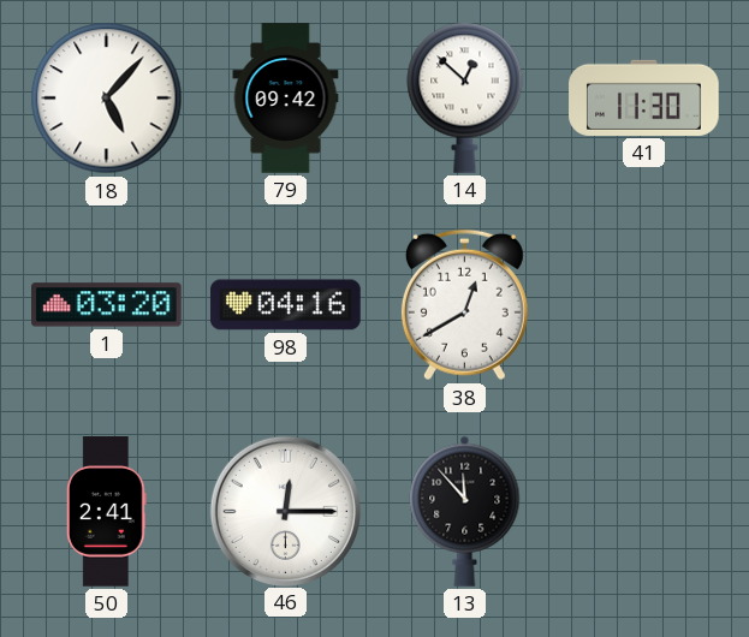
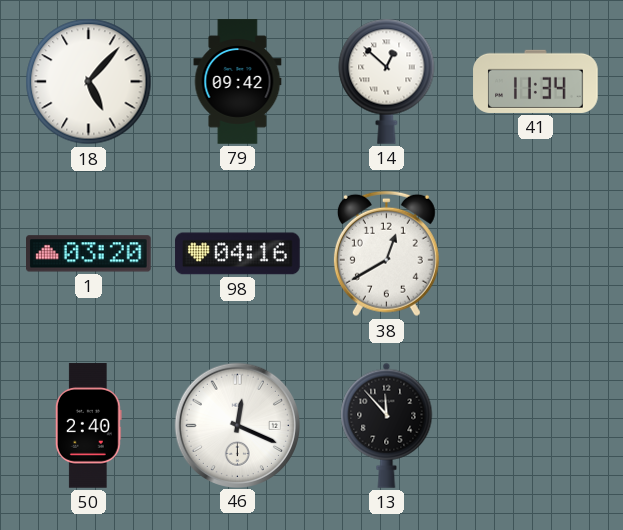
41: 11:30 -> 11:34 (536, 81)
50: 2:41 -> 2:40 (88, 426)
46: 12:15 -> 12:19 (237, 425)
